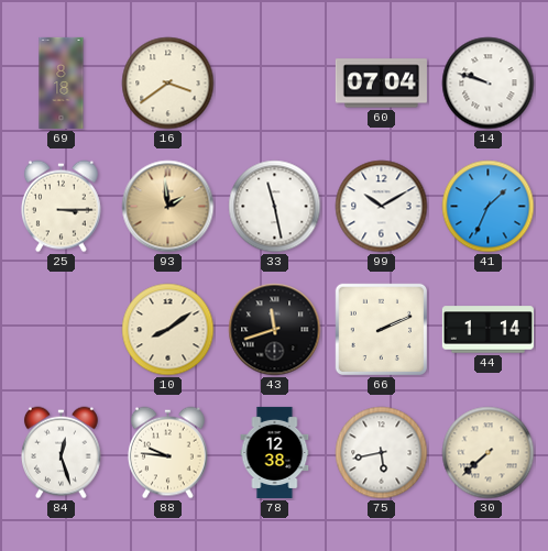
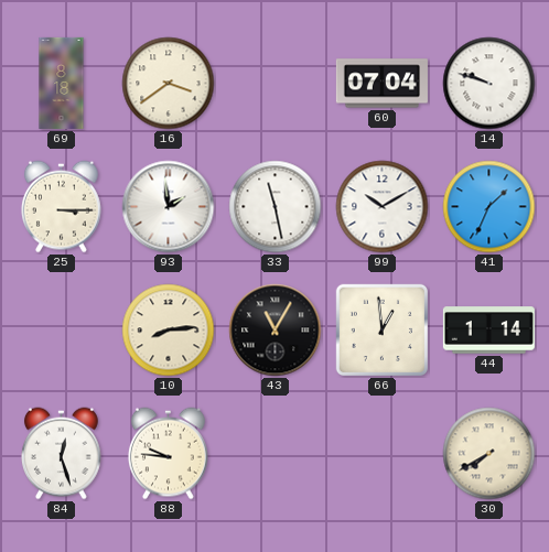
93 dial: champagne -> white (169, 207)
10: 8:09 -> 8:14 (169, 331)
43: 11:42 -> 11:05 (276, 331)
66: 2:11 -> 12:59 (383, 331)
78: 12:38 -> none (275, 452)
75: 5:43 -> none (382, 453)
30: 7:38 -> 7:40 (489, 454)
